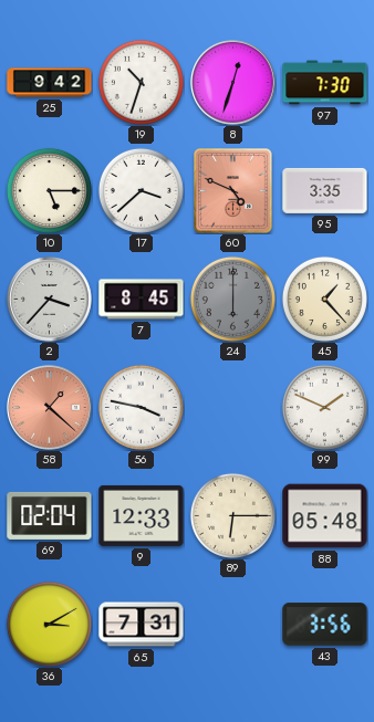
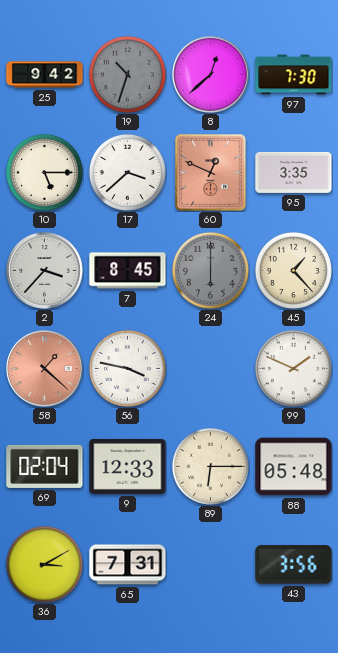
19 dial: white -> grey (127, 74)
8: 12:33 -> 12:38 (211, 75)
60: 4:49 -> 12:49 (211, 173)
